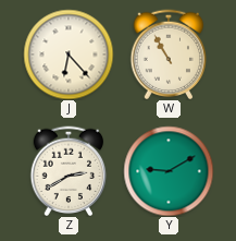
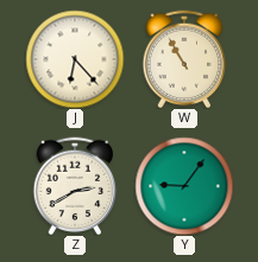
Y: 9:10 -> 9:06 (184, 186)
